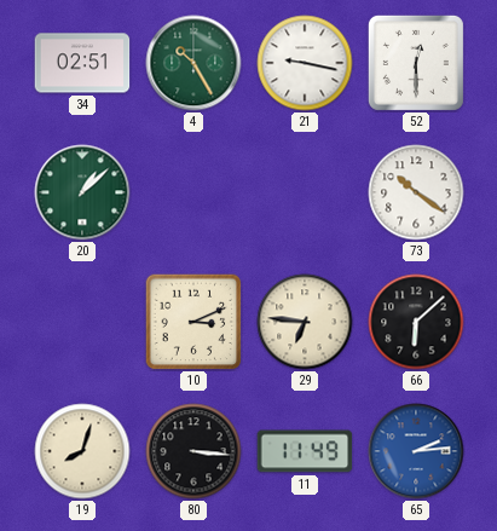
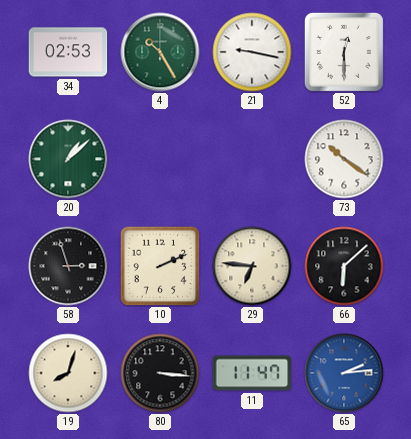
34: 02:51 -> 02:53 (68, 52)
58: none -> 2:57 (68, 266)
10: 3:11 -> 2:11 (160, 266)
11: 11:49 -> 11:47 (252, 373)
